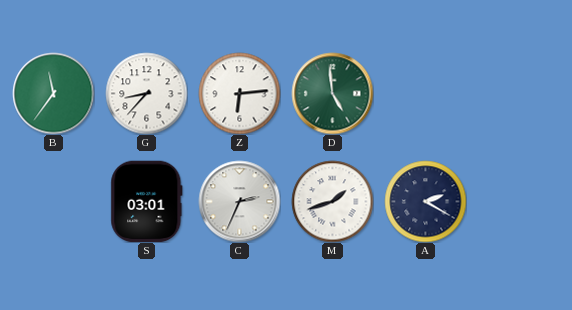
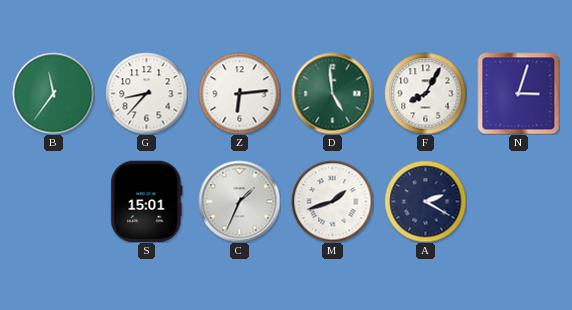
F: none -> 8:05 (425, 93)
N: none -> 3:03 (518, 93)
S: 03:01 -> 15:01 (147, 201)
C: 2:34 -> 1:34 (239, 201)
